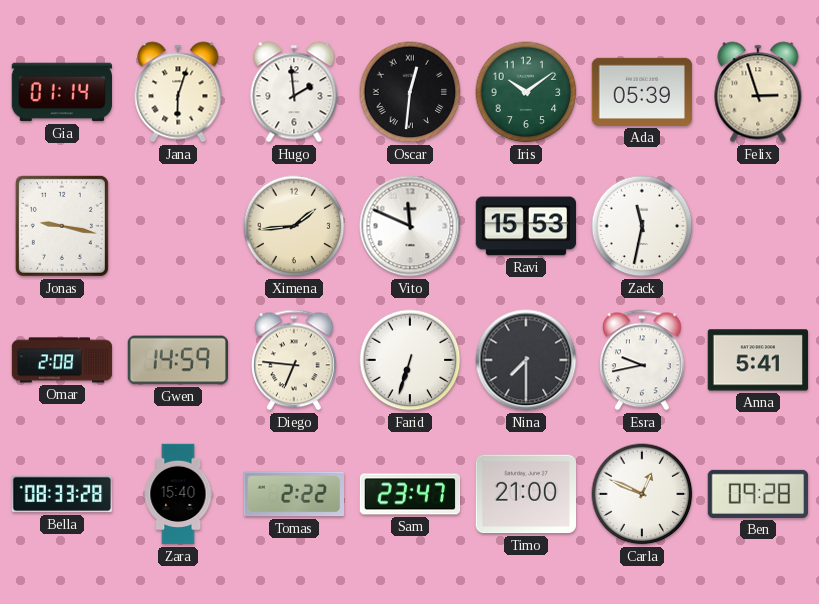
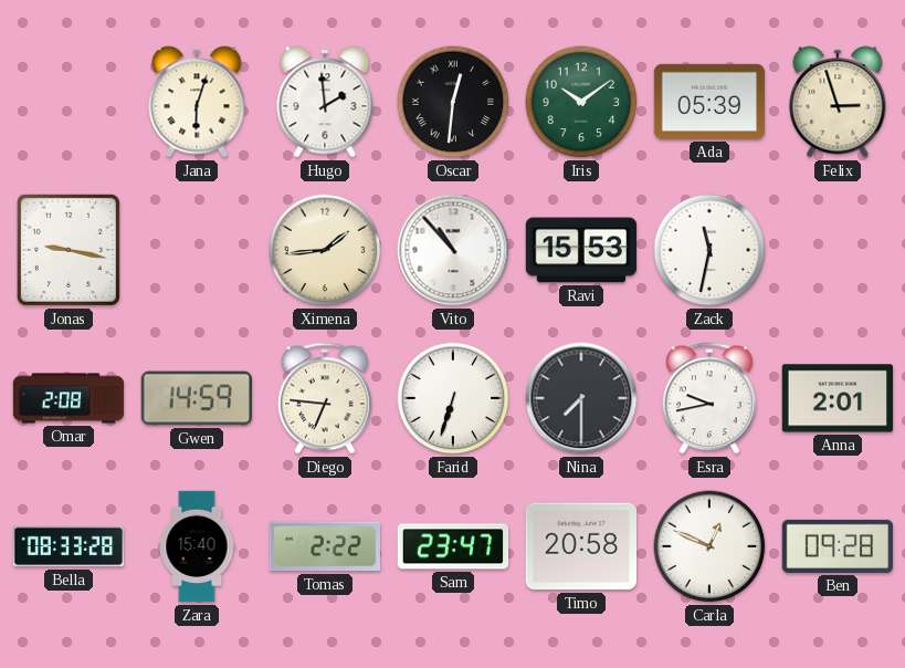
Gia: 01:14 -> none (61, 92)
Vito: 11:49 -> 10:53 (453, 250)
Anna: 5:41 -> 2:01 (838, 398)
Timo: 21:00 -> 20:58 (580, 546)
